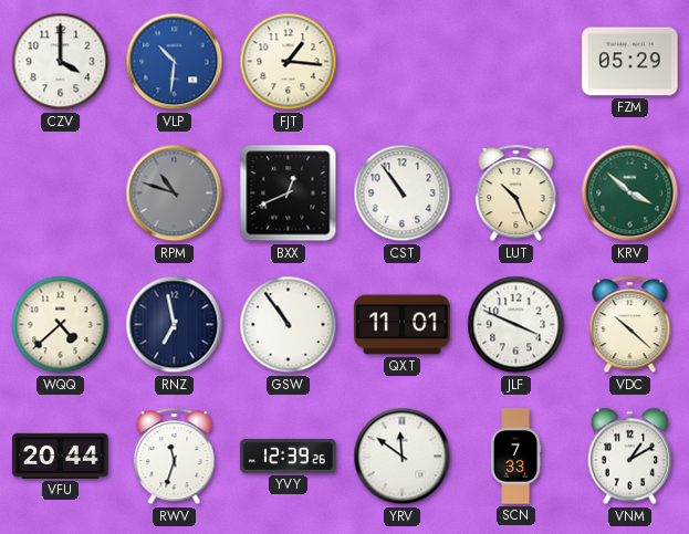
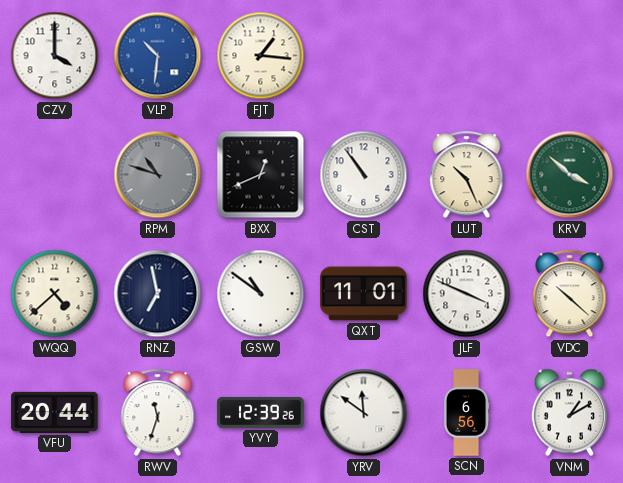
FZM: 05:29 -> none (630, 62)
GSW: 10:54 -> 10:51 (261, 294)
SCN: 7:33 -> 6:56 (466, 413)
